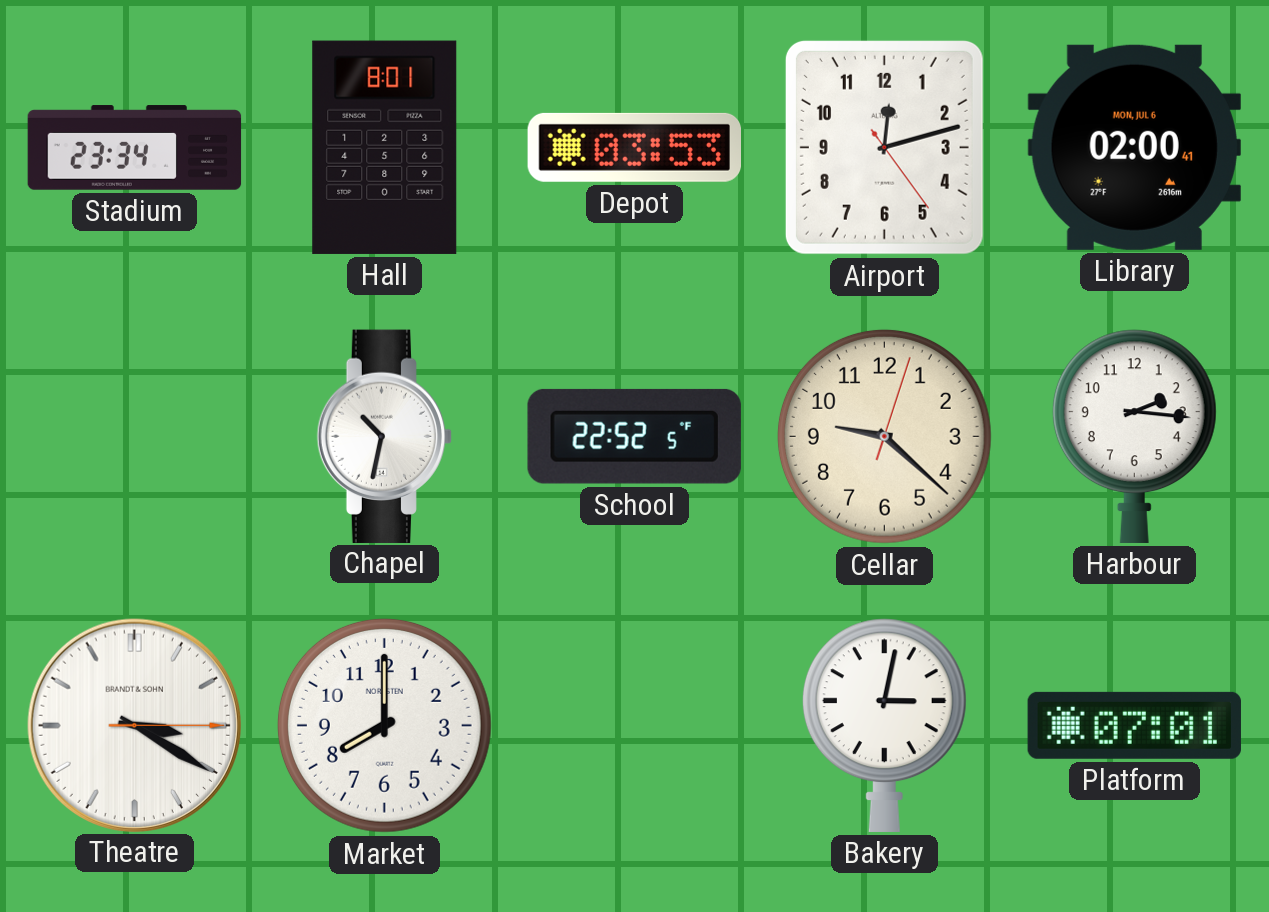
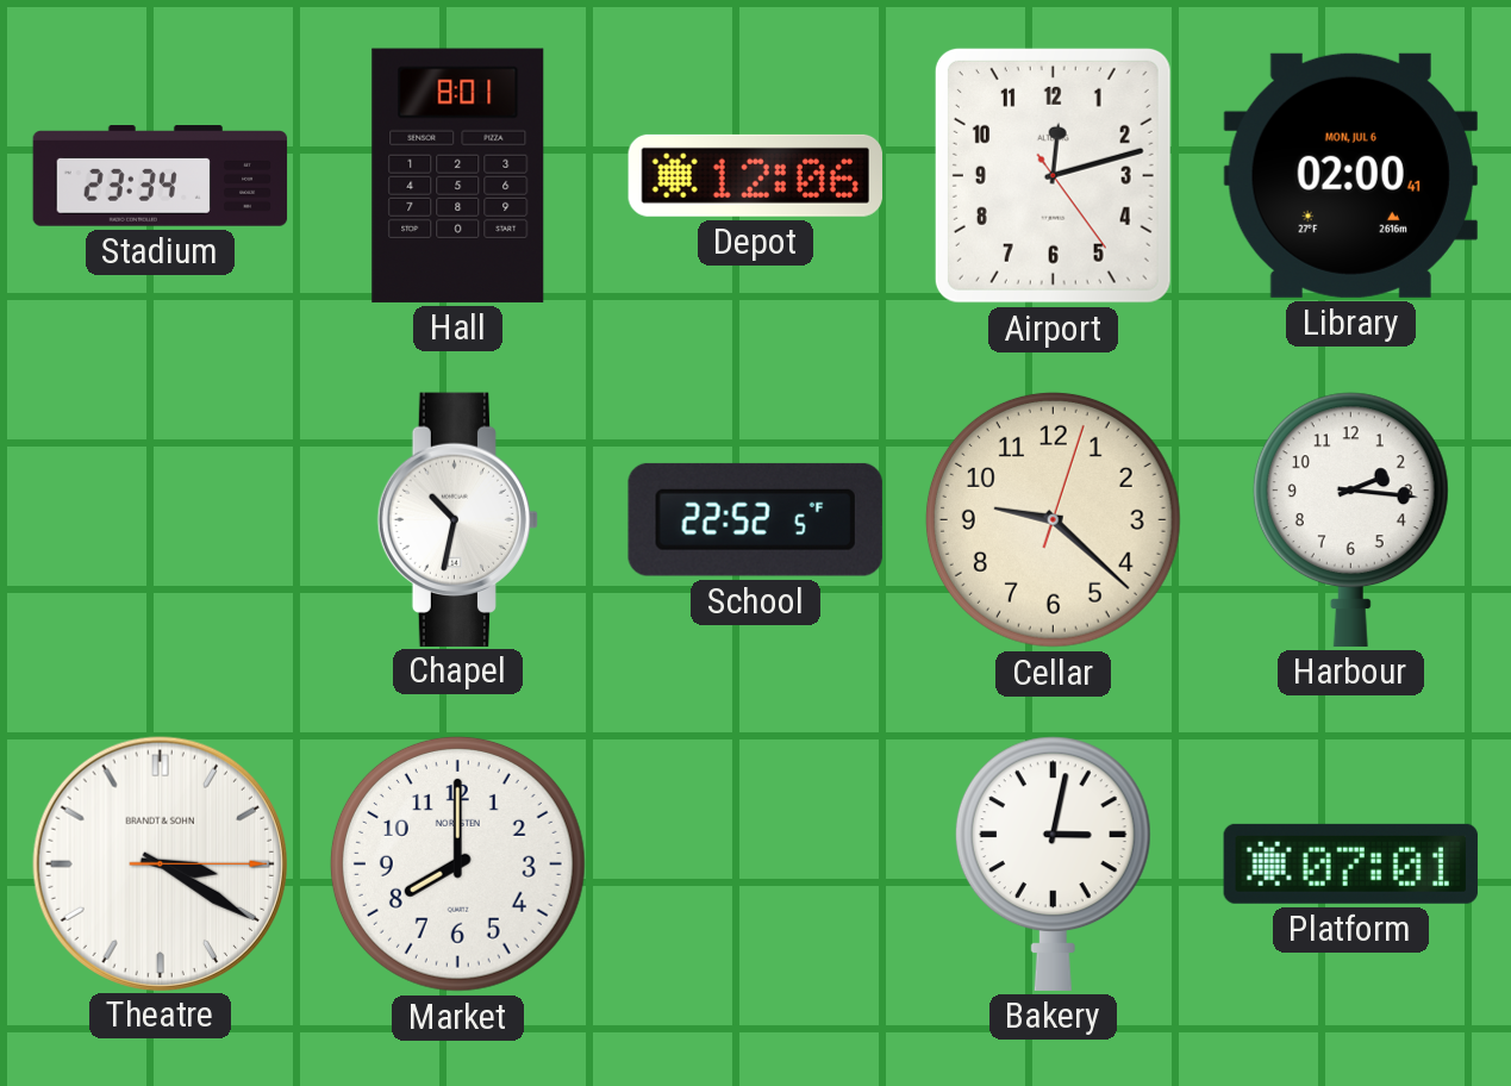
Depot: 03:53 -> 12:06 (755, 175)
